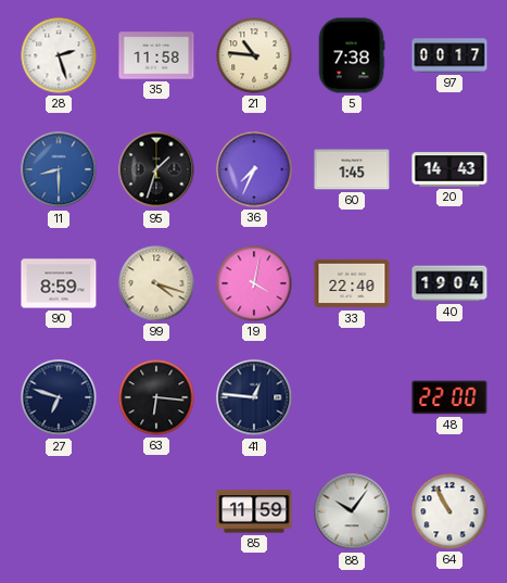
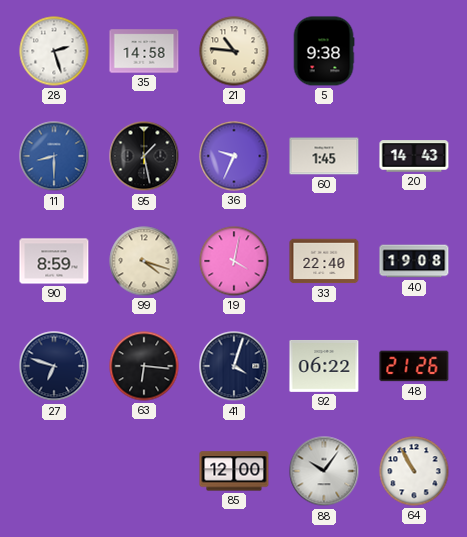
35: 11:58 -> 14:58 (144, 51)
5: 7:38 -> 9:38 (324, 51)
97: 00:17 -> none (449, 55)
95: 1:33 -> 1:28 (144, 156)
36: 7:34 -> 9:34 (234, 156)
40: 19:04 -> 19:08 (414, 261)
41: 12:46 -> 4:03 (234, 366)
92: none -> 06:22 (324, 366)
48: 22:00 -> 21:26 (414, 366)
85: 11:59 -> 12:00 (234, 471)
